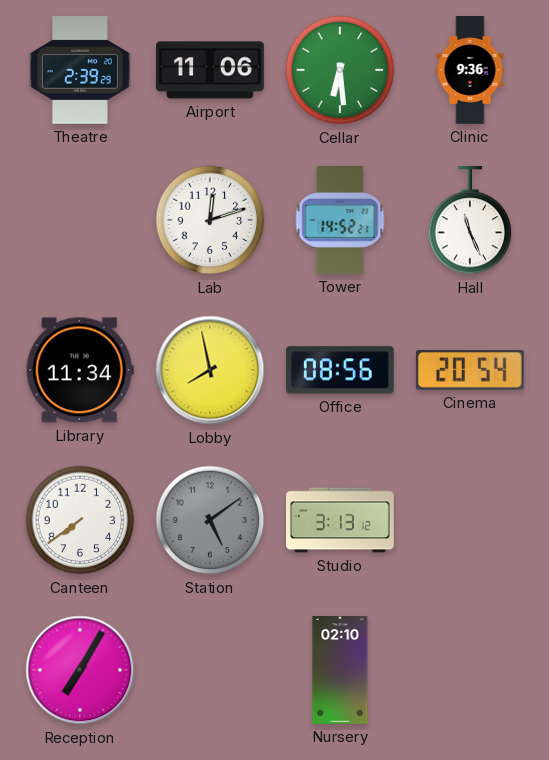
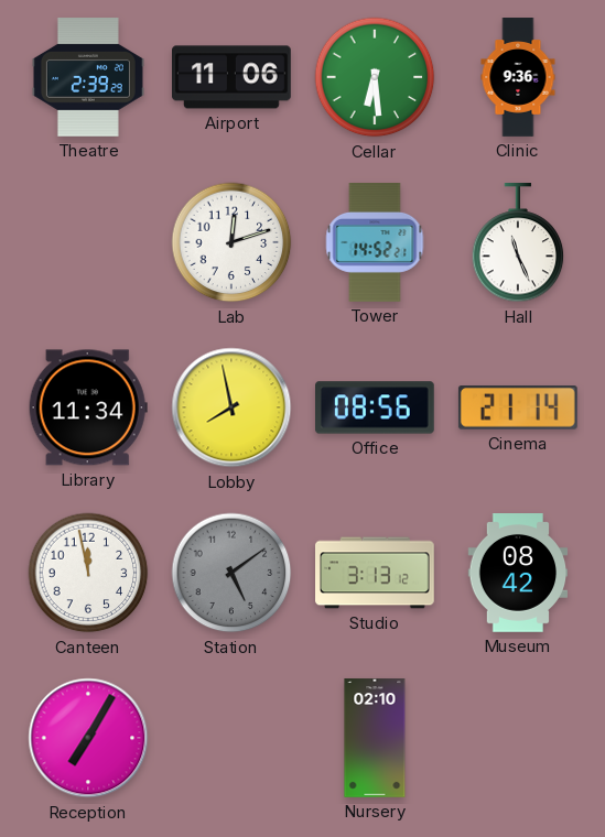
Cinema: 20:54 -> 21:14 (518, 409)
Canteen: 7:39 -> 11:58 (88, 573)
Museum: none -> 08:42 (518, 573)
